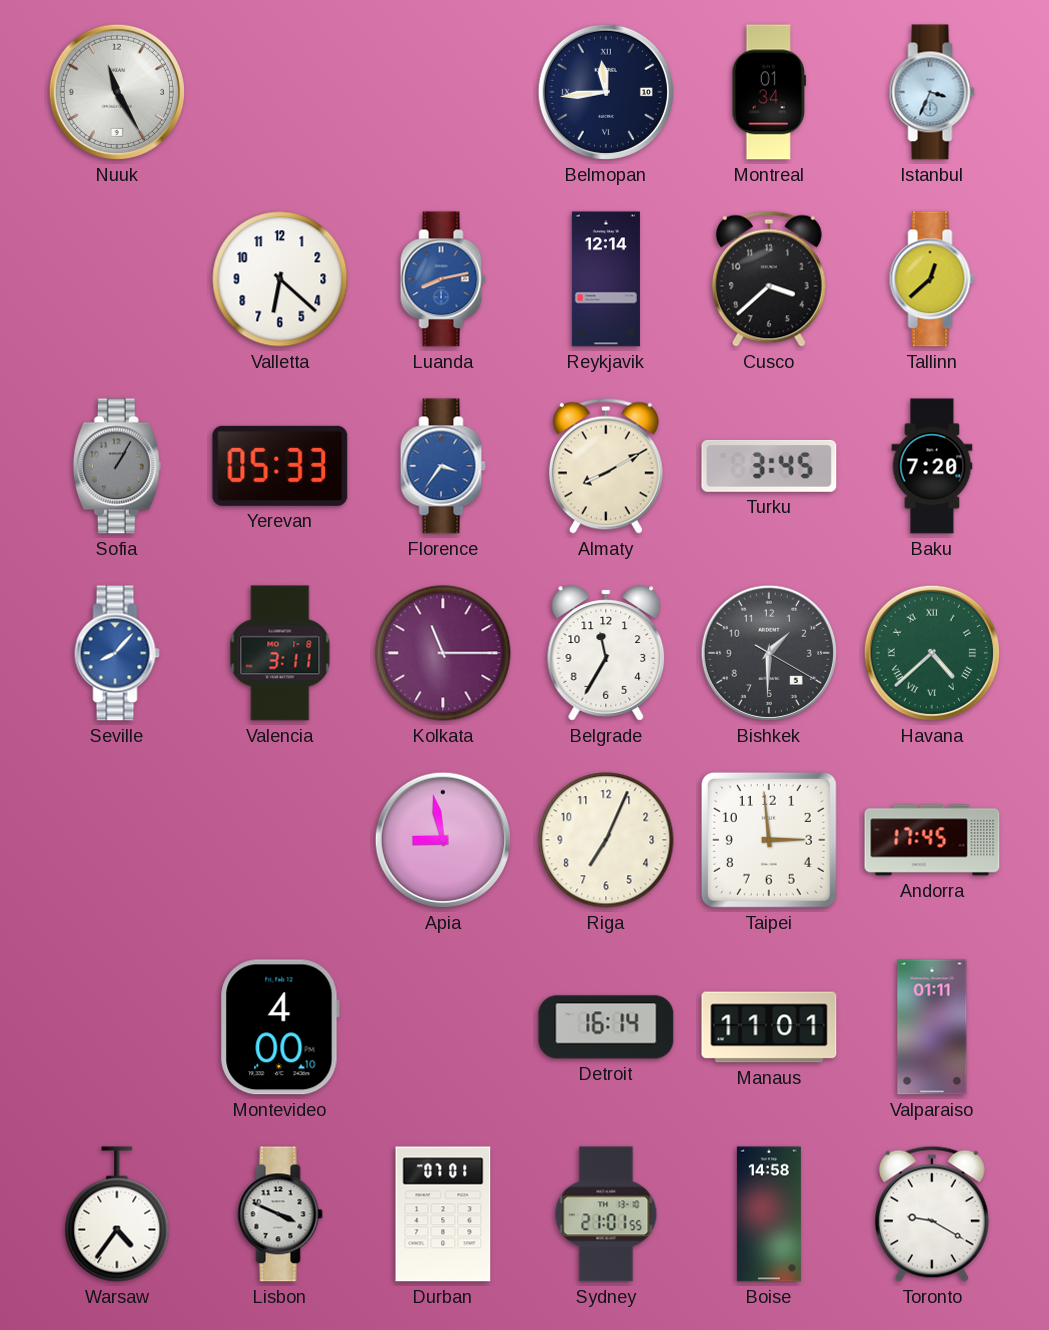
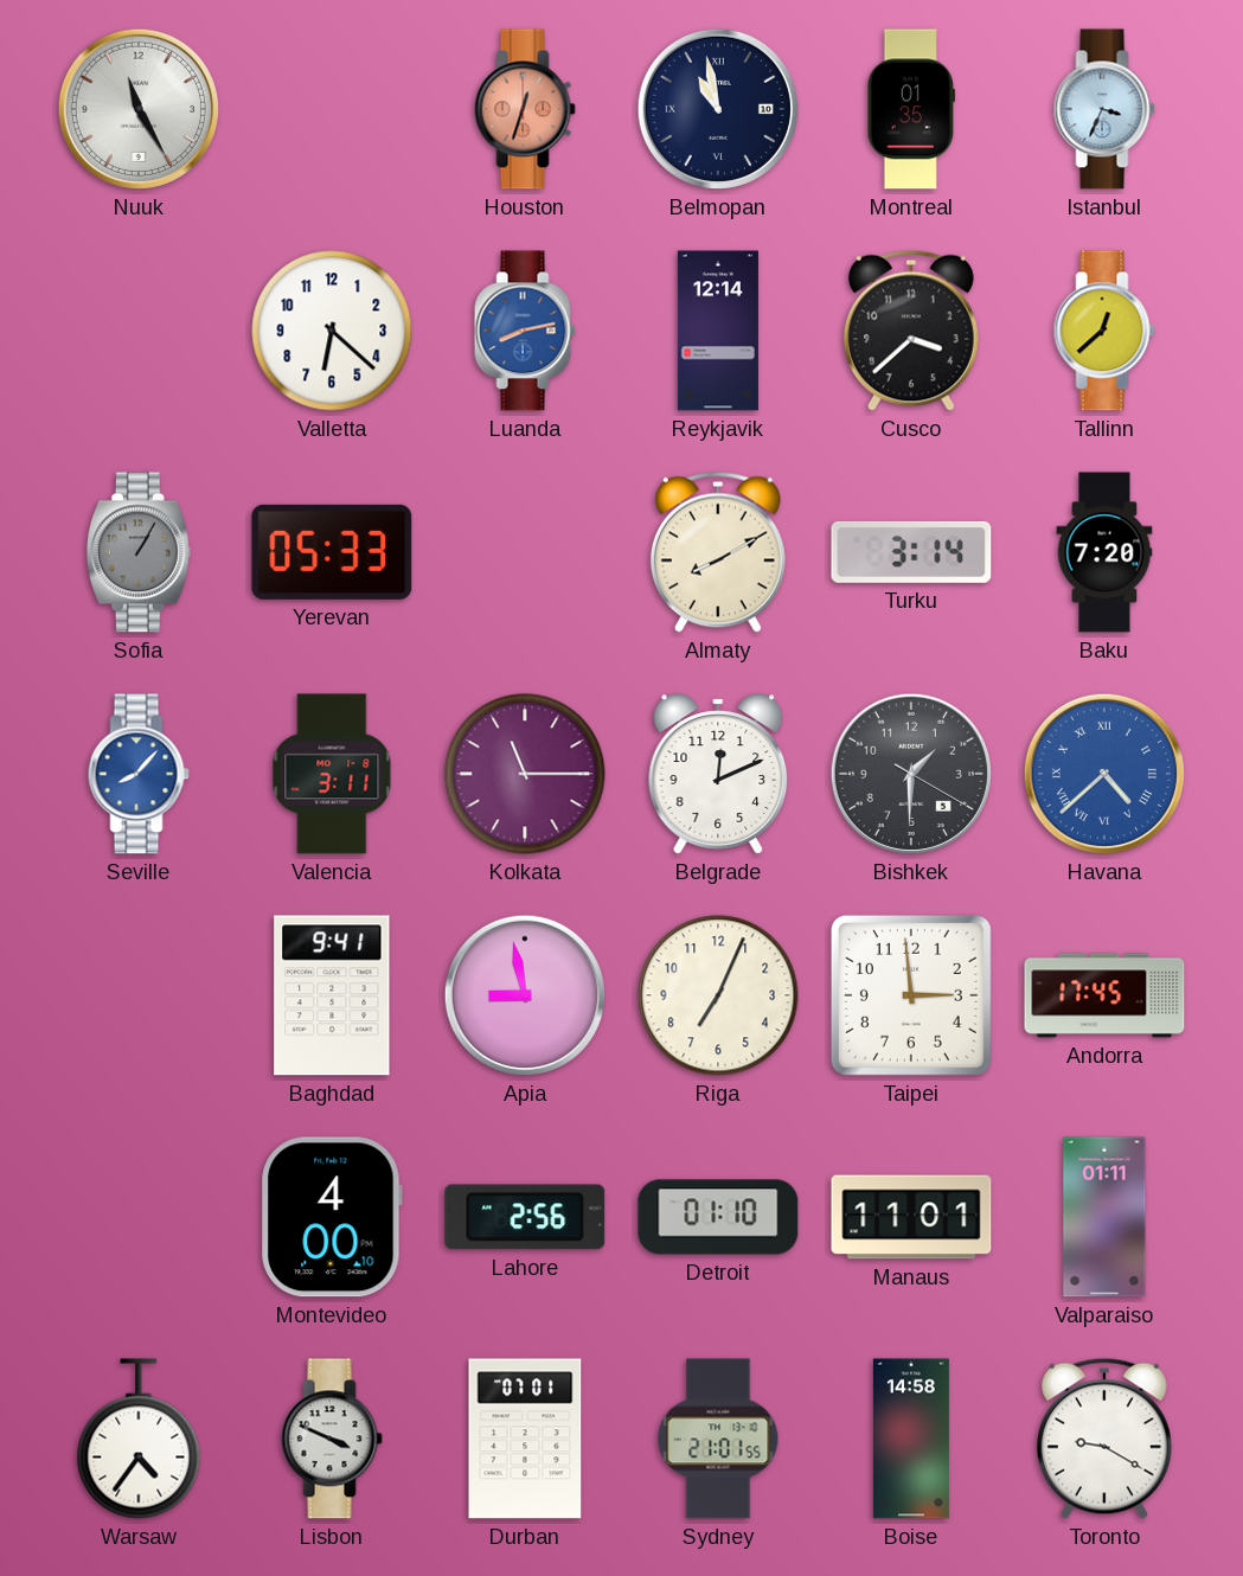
Houston: none -> 12:33 (525, 109)
Belmopan: 11:44 -> 10:58 (718, 109)
Montreal: 01:34 -> 01:35 (910, 109)
Florence: 3:36 -> none (443, 466)
Turku: 3:45 -> 3:14 (911, 552)
Belgrade: 11:35 -> 12:11 (718, 774)
Havana dial: green -> blue (1104, 774)
Baghdad: none -> 9:41 (332, 995)
Lahore: none -> 2:56 (525, 1217)
Detroit: 16:14 -> 01:10 (718, 1217)
